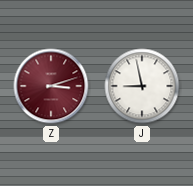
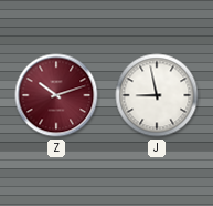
Z: 3:12 -> 10:12 (56, 95)
